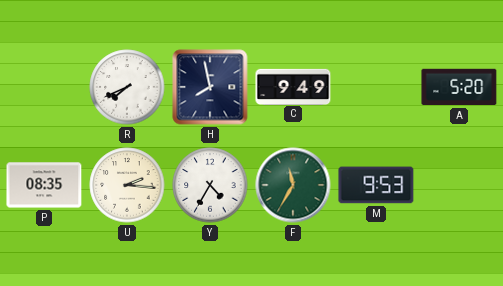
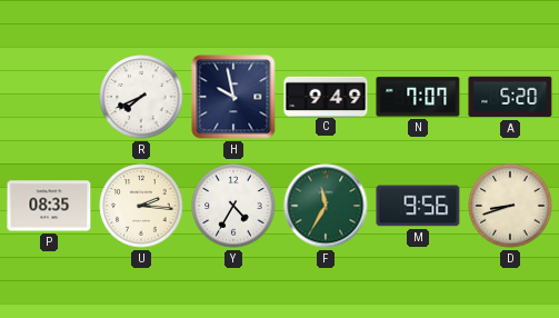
H: 7:58 -> 9:58 (233, 97)
N: none -> 7:07 (418, 97)
M: 9:53 -> 9:56 (418, 206)
D: none -> 8:42 (510, 206)
